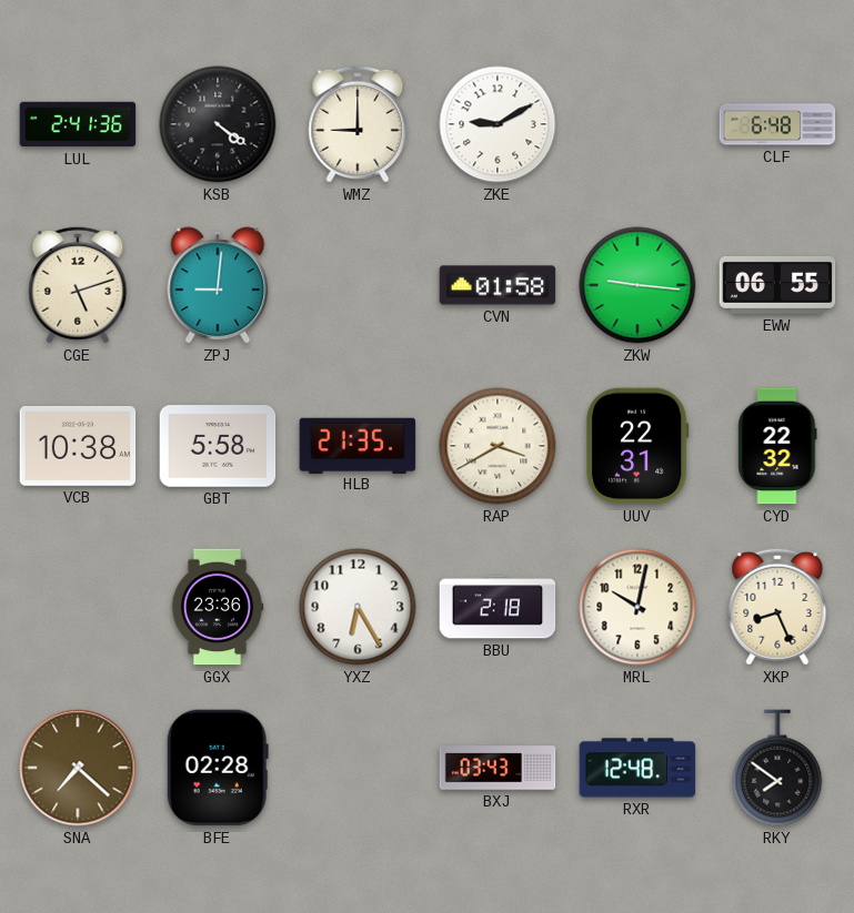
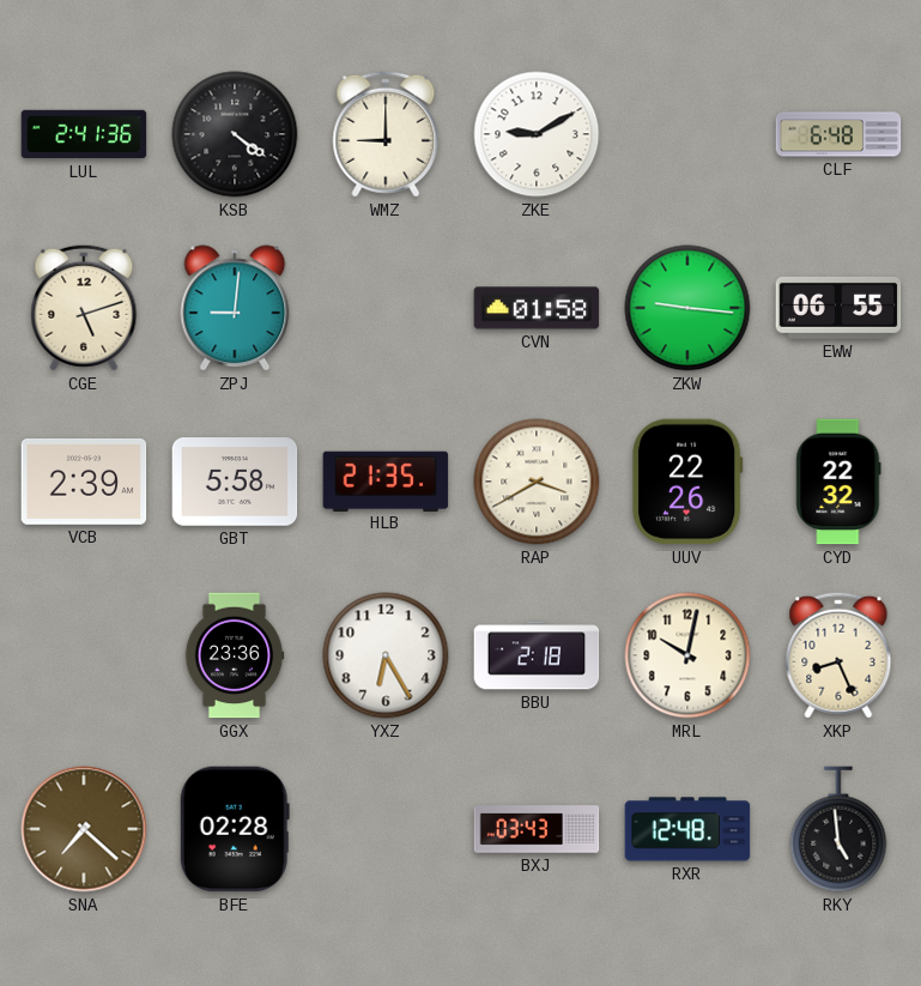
VCB: 10:38 -> 2:39 (84, 482)
UUV: 22:31 -> 22:26 (687, 482)
RKY: 7:51 -> 4:59 (838, 829)
